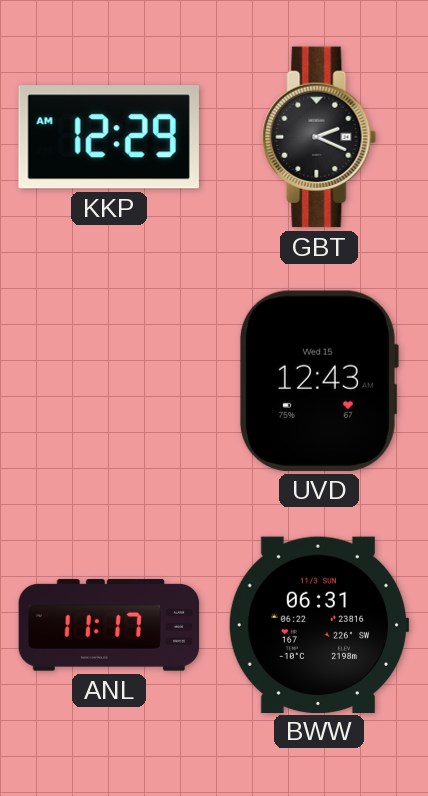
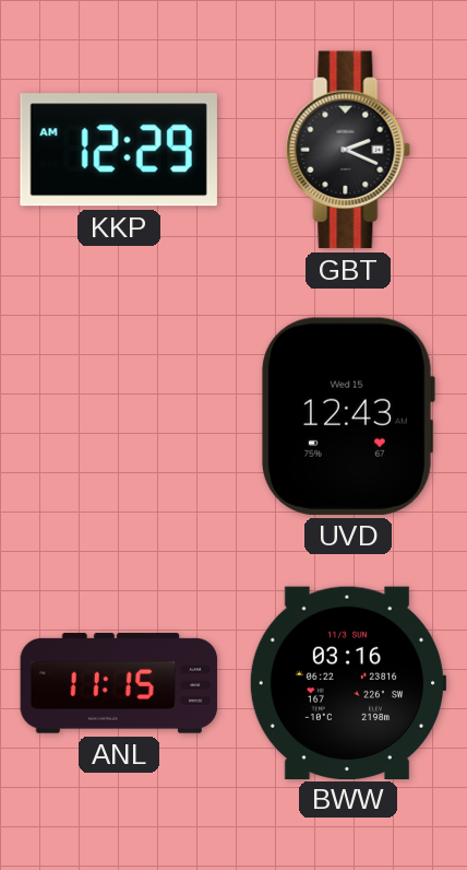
ANL: 11:17 -> 11:15 (119, 683)
BWW: 06:31 -> 03:16 (348, 682)
